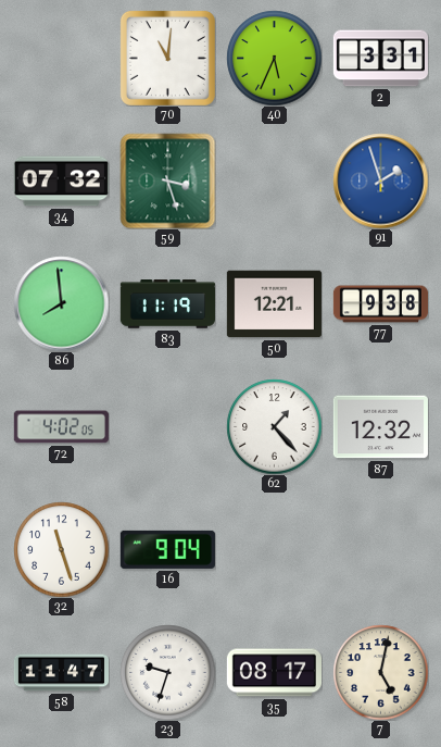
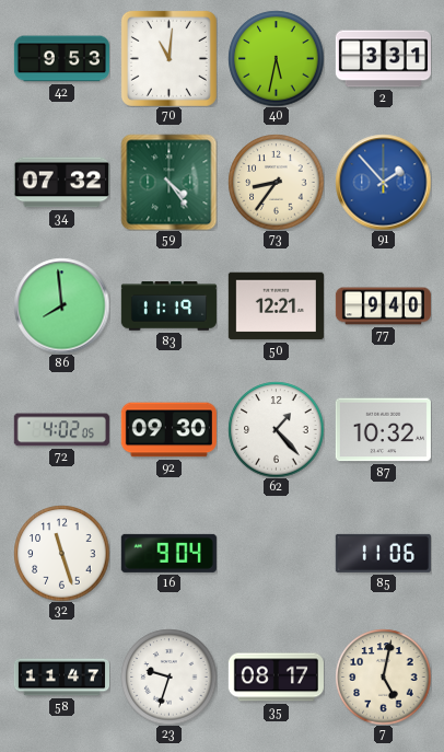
42: none -> 9:53 (61, 59)
40: 5:34 -> 5:32 (276, 58)
59: 3:27 -> 4:24 (168, 182)
73: none -> 8:36 (276, 182)
91: 1:57 -> 1:53 (383, 182)
77: 9:38 -> 9:40 (383, 306)
92: none -> 09:30 (168, 430)
87: 12:32 -> 10:32 (383, 430)
85: none -> 11:06 (383, 553)
